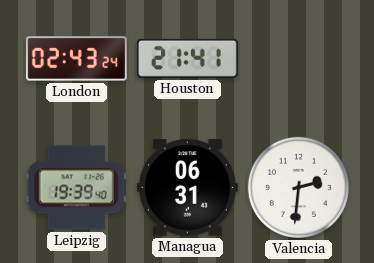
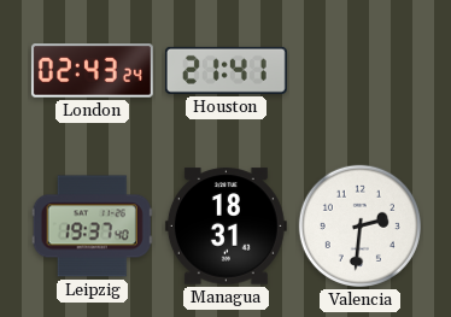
Leipzig: 19:39 -> 19:37 (92, 227)
Managua: 06:31 -> 18:31 (225, 227)
